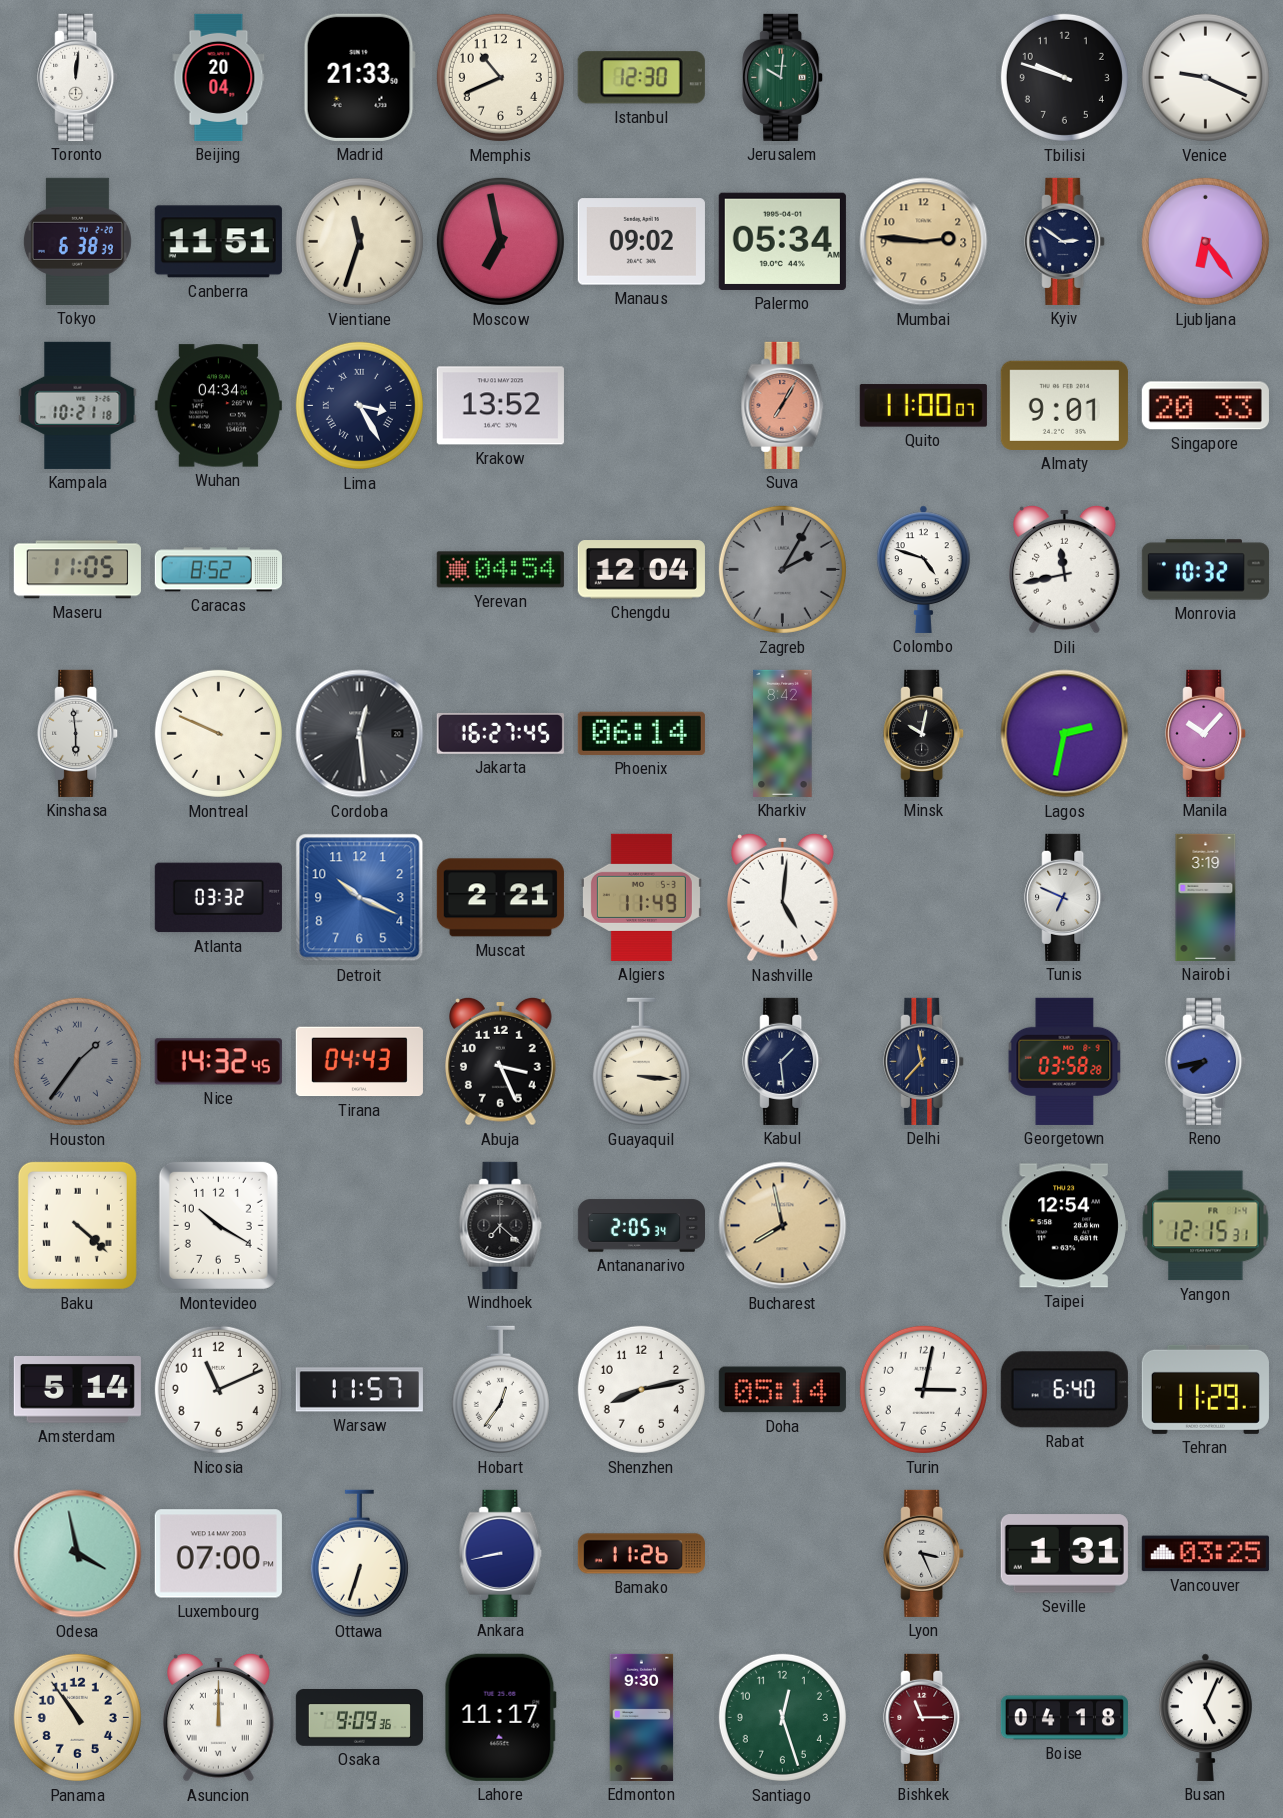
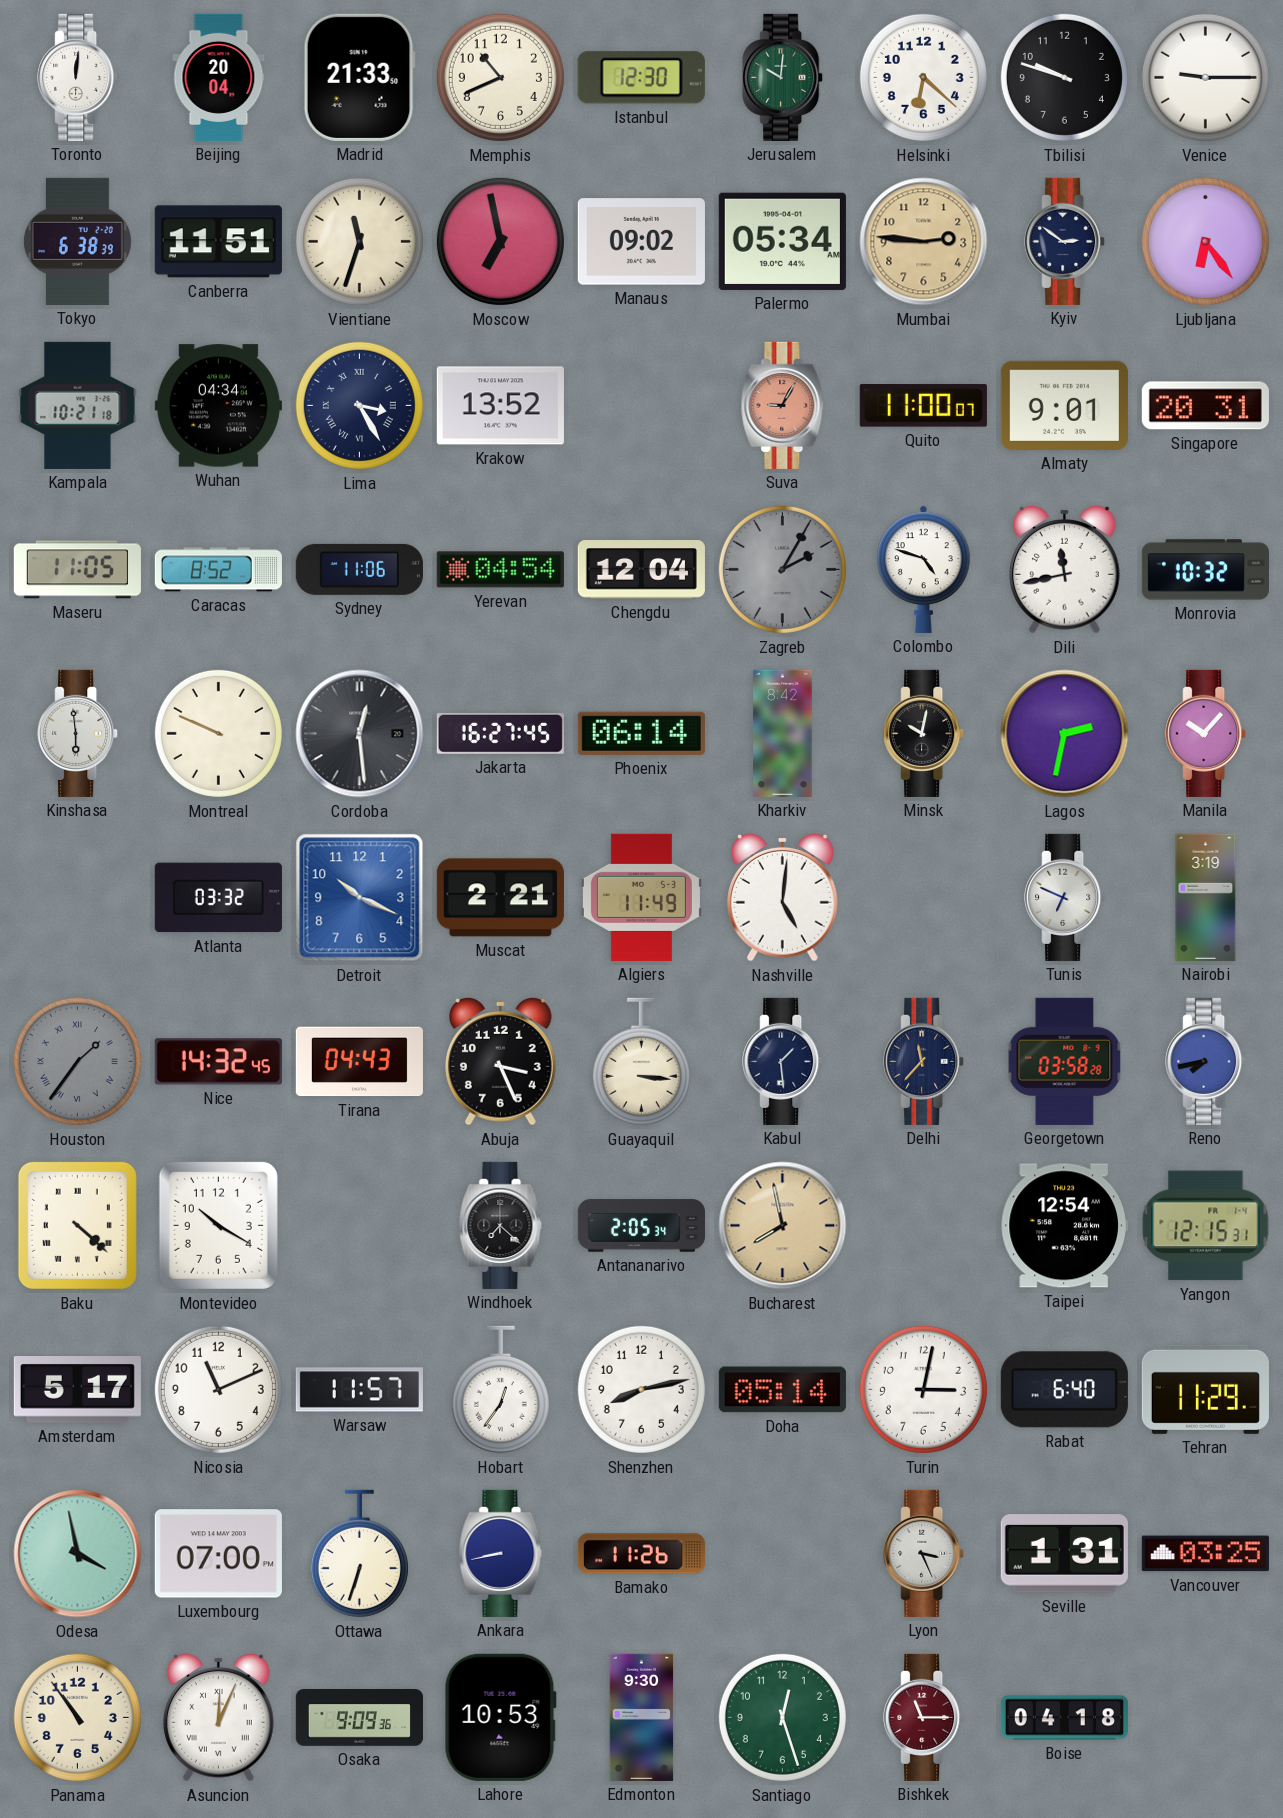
Helsinki: none -> 6:22 (923, 77)
Venice: 9:19 -> 9:15 (1205, 77)
Suva: 7:05 -> 9:05 (783, 405)
Singapore: 20:33 -> 20:31 (1205, 406)
Sydney: none -> 11:06 (359, 569)
Amsterdam: 5:14 -> 5:17 (77, 1390)
Asuncion: 12:00 -> 12:04 (219, 1717)
Lahore: 11:17 -> 10:53 (500, 1717)
Busan: 5:04 -> none (1206, 1717)
